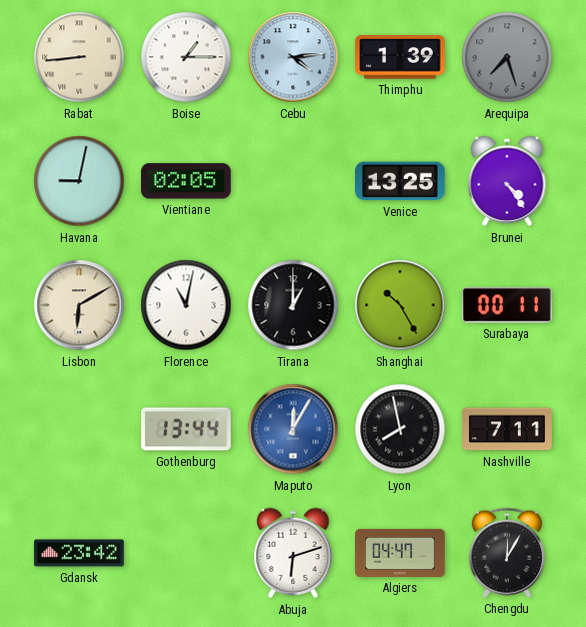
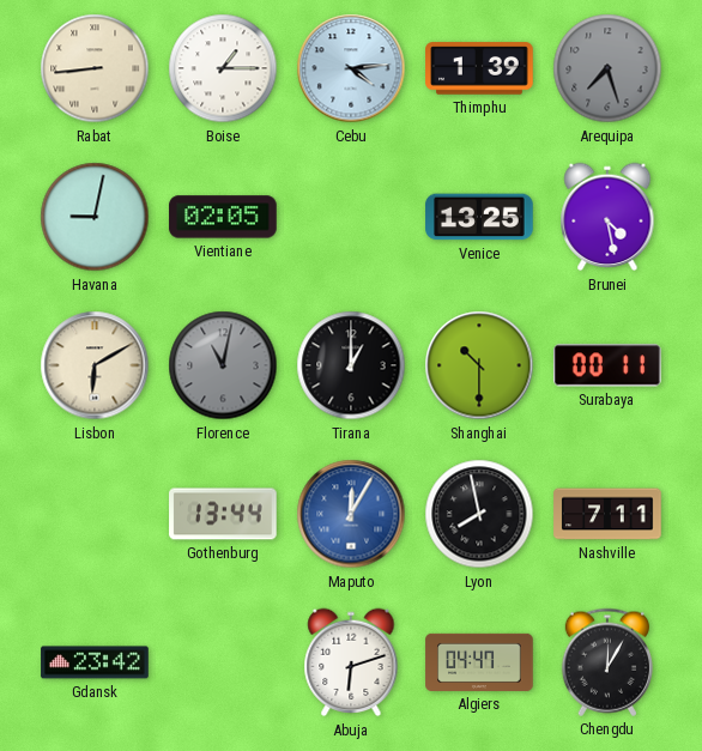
Brunei: 4:24 -> 4:28 (607, 217)
Florence dial: white -> grey (223, 365)
Shanghai: 10:25 -> 10:30 (479, 365)
